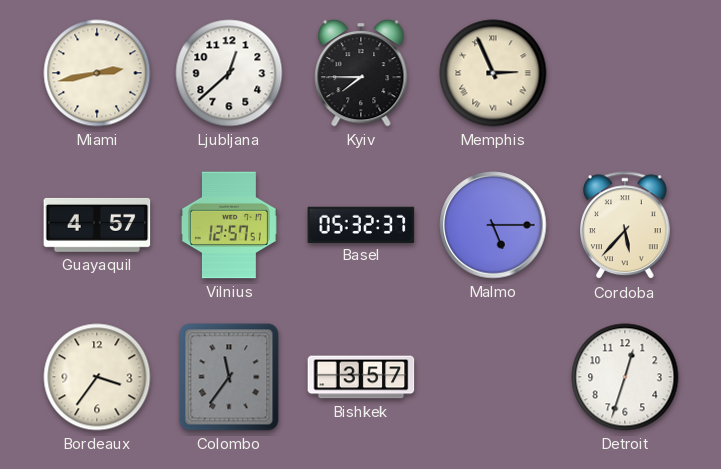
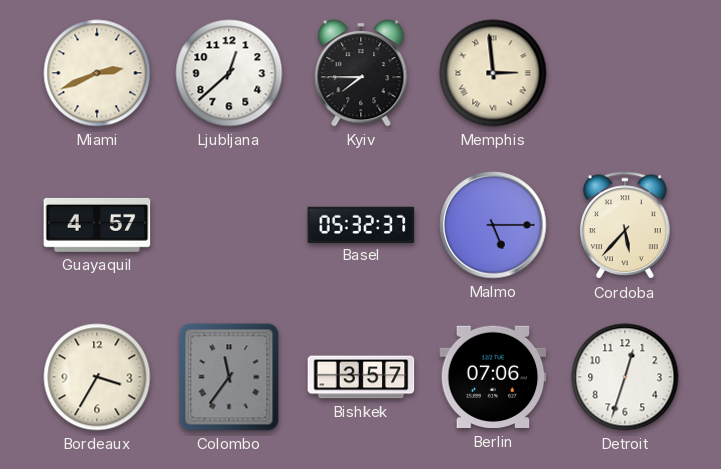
Miami: 2:43 -> 2:41 (97, 73)
Memphis: 2:56 -> 2:59 (493, 73)
Vilnius: 12:57 -> none (229, 225)
Bordeaux: 3:36 -> 3:35 (97, 377)
Berlin: none -> 07:06 (493, 377)
